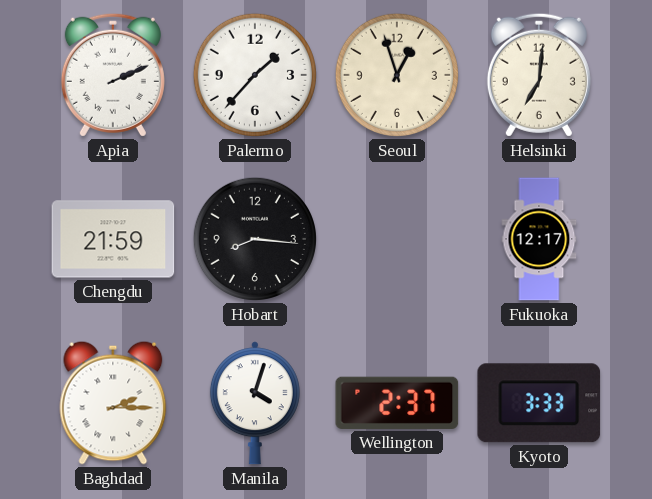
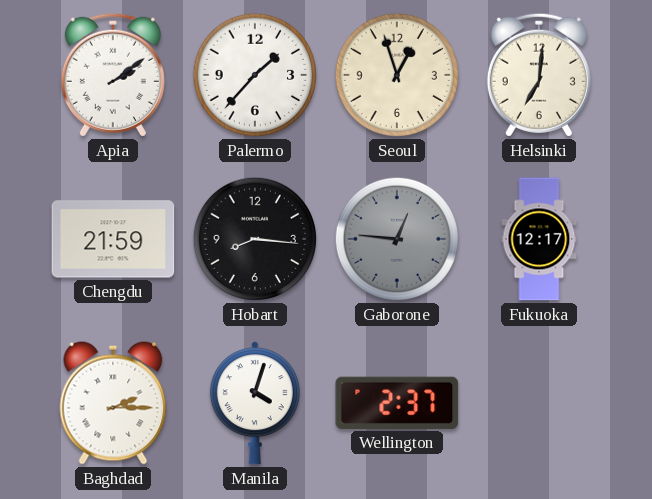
Apia: 2:11 -> 2:09 (113, 75)
Gaborone: none -> 12:46 (397, 239)
Kyoto: 3:33 -> none (539, 403)
